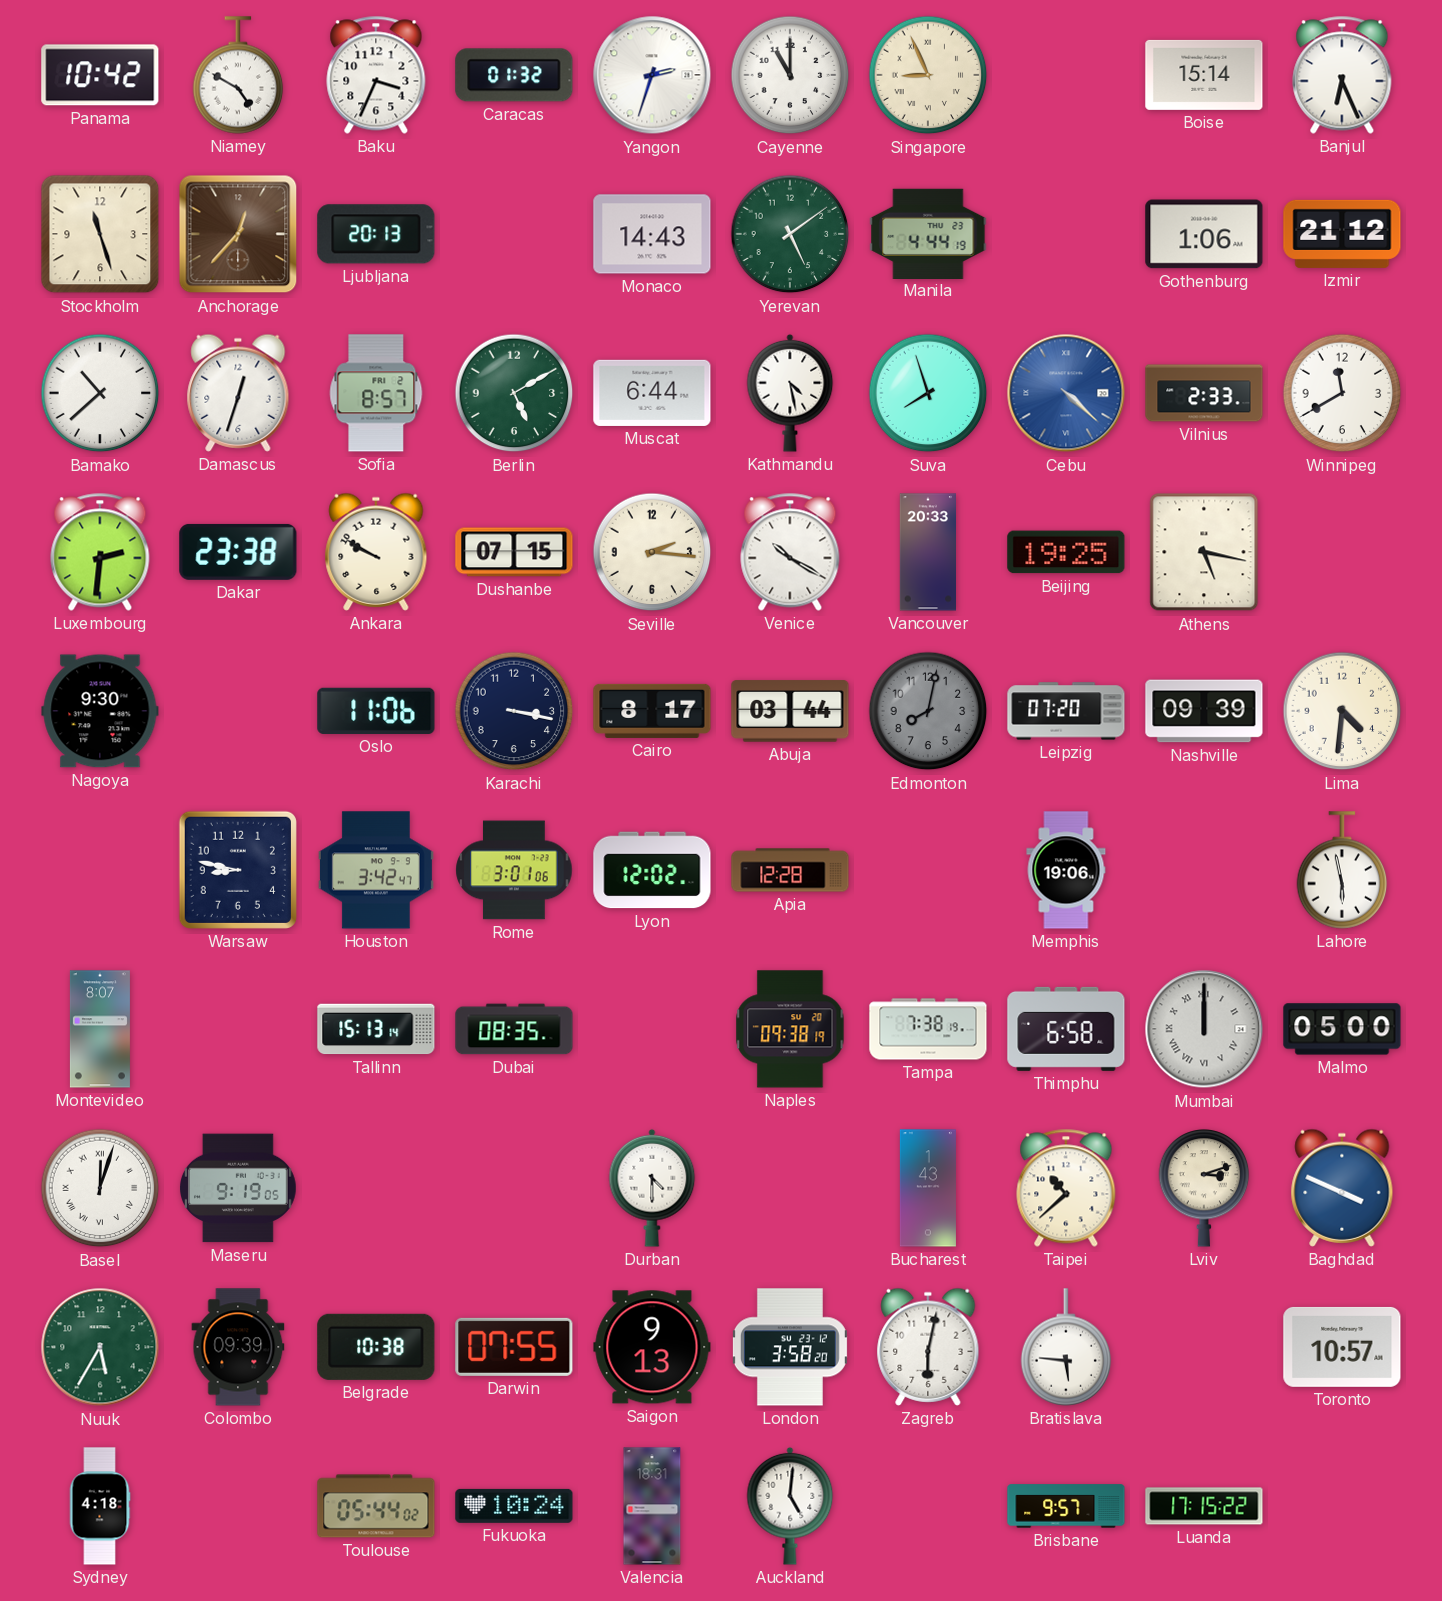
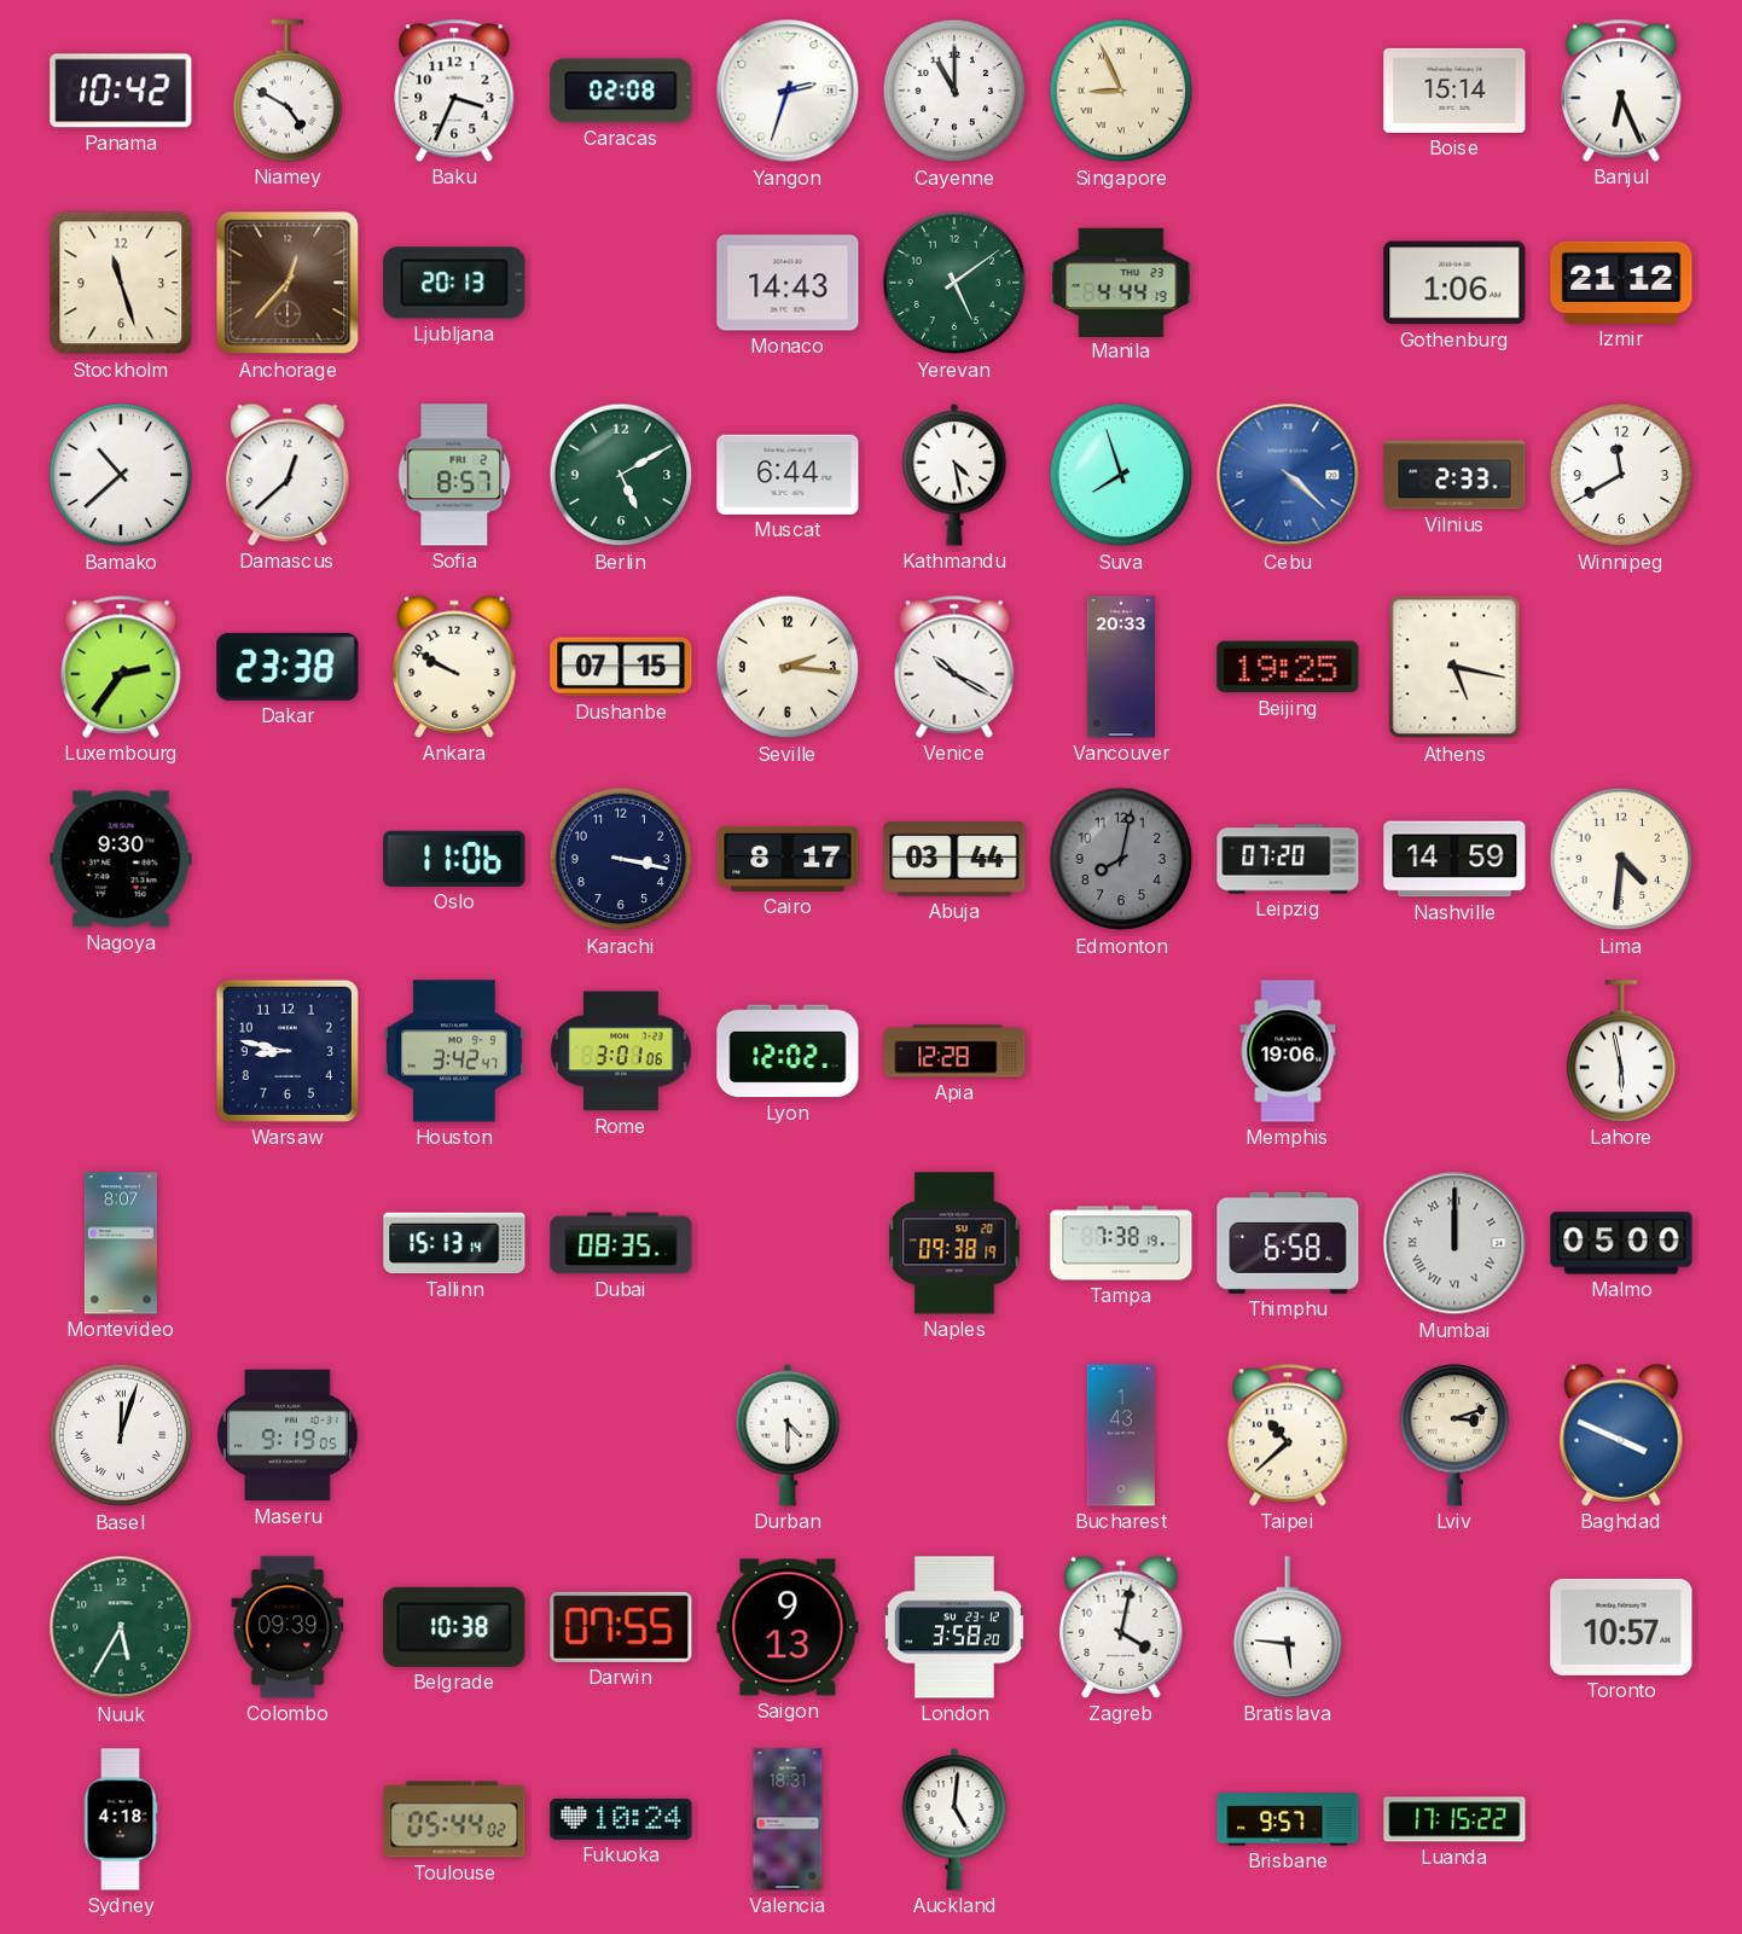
Caracas: 01:32 -> 02:08 (621, 91)
Damascus: 12:33 -> 12:38 (288, 475)
Luxembourg: 2:31 -> 2:36 (121, 667)
Nashville: 09:39 -> 14:59 (1454, 859)
Zagreb: 6:02 -> 4:02 (1121, 1627)
